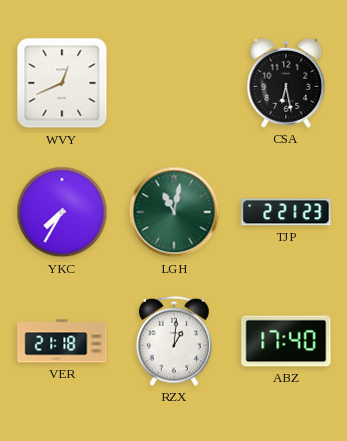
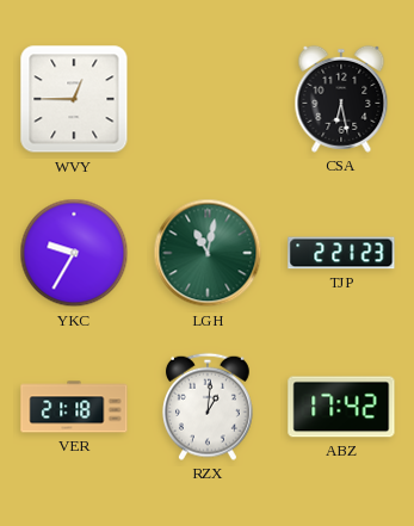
WVY: 12:41 -> 12:45 (74, 99)
YKC: 7:35 -> 9:35 (74, 253)
ABZ: 17:40 -> 17:42 (341, 407)
